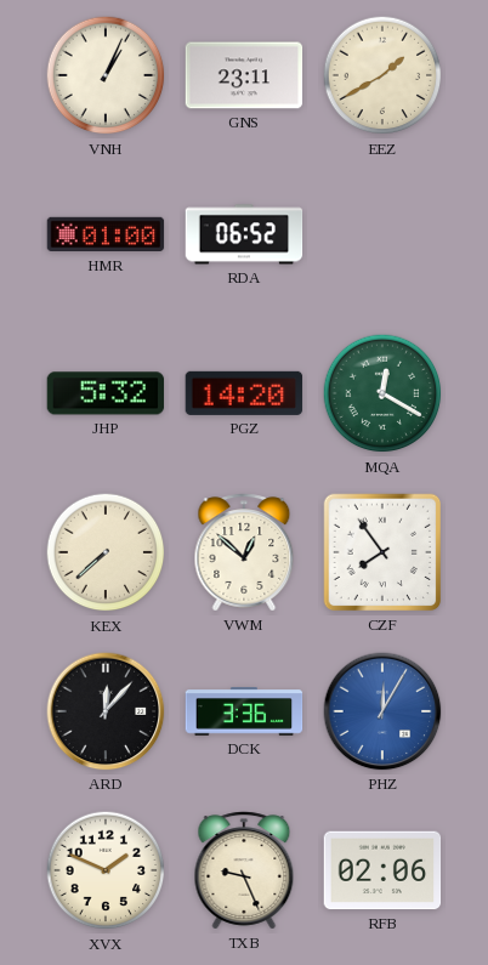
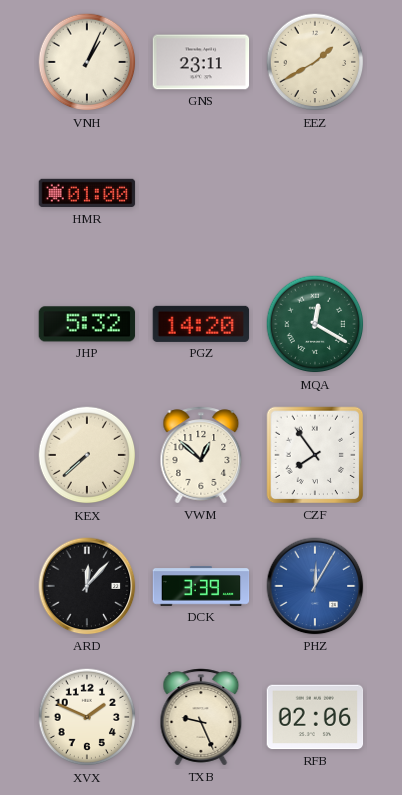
RDA: 06:52 -> none (244, 234)
DCK: 3:36 -> 3:39 (201, 586)
